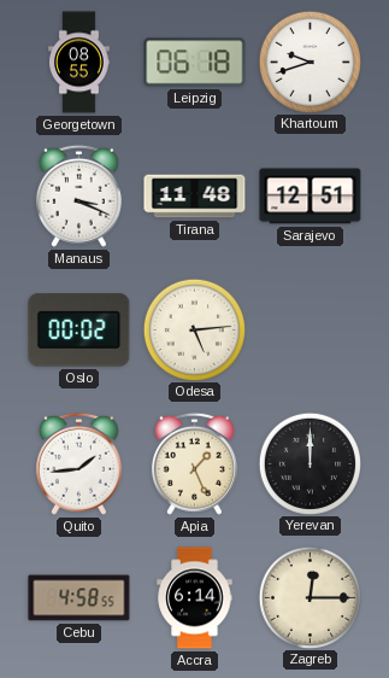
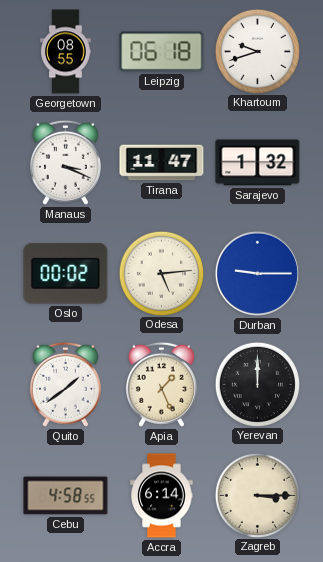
Tirana: 11:48 -> 11:47 (162, 163)
Sarajevo: 12:51 -> 1:32 (258, 163)
Durban: none -> 9:15 (257, 273)
Quito: 1:44 -> 1:39 (65, 384)
Zagreb: 12:15 -> 3:15 (257, 495)
